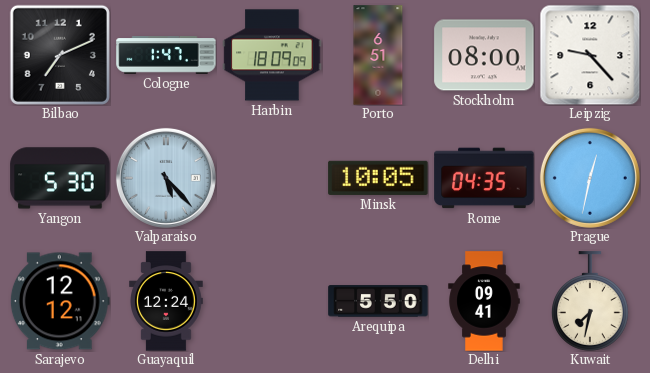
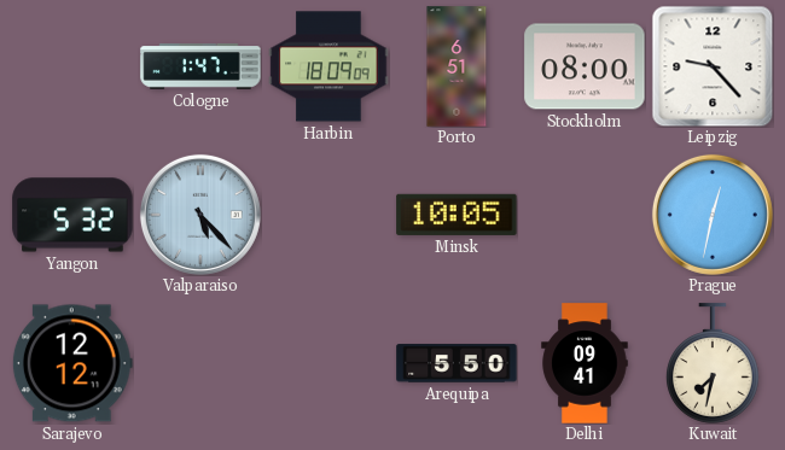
Bilbao: 7:11 -> none (60, 55)
Yangon: 5:30 -> 5:32 (72, 215)
Rome: 04:35 -> none (484, 178)
Guayaquil: 12:24 -> none (167, 301)
